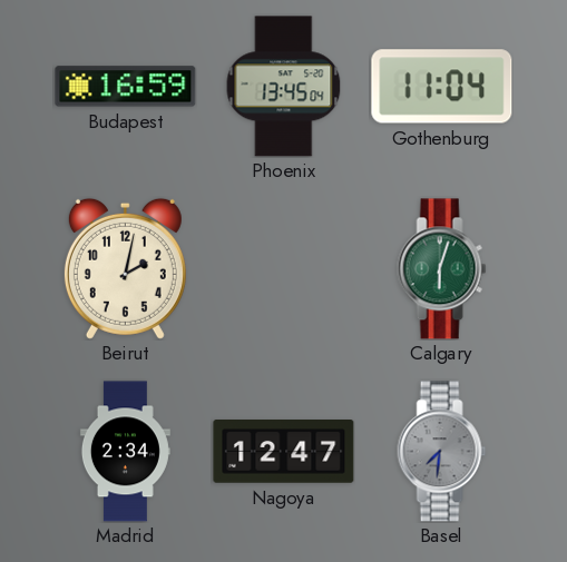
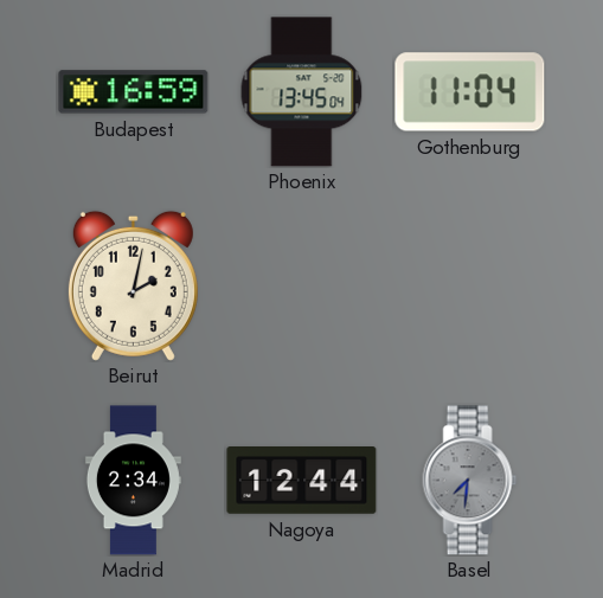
Calgary: 6:03 -> none (442, 269)
Nagoya: 12:47 -> 12:44 (302, 481)
